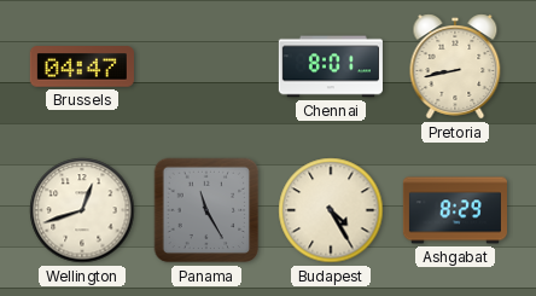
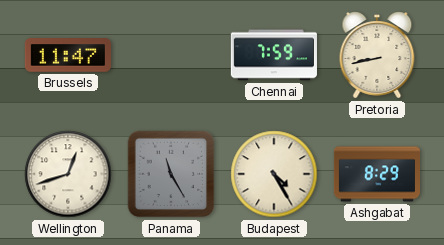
Brussels: 04:47 -> 11:47 (68, 55)
Chennai: 8:01 -> 7:59 (274, 55)
